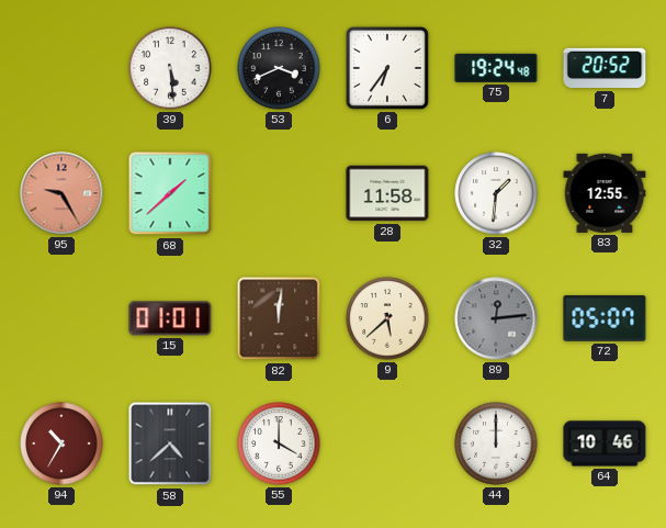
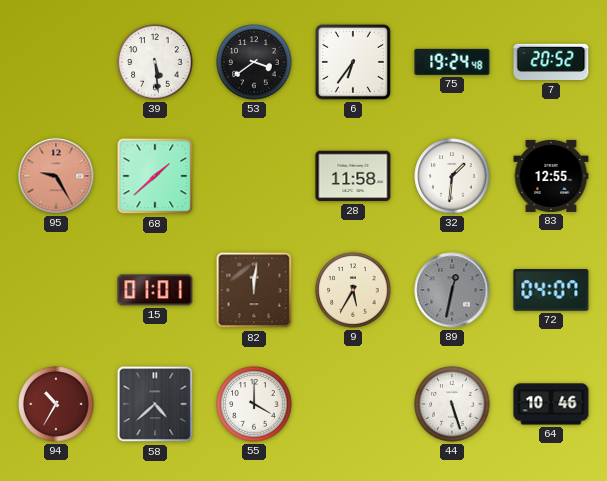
53: 3:41 -> 3:39 (254, 62)
9: 5:38 -> 5:35 (353, 290)
89: 12:14 -> 12:32 (452, 290)
72: 05:07 -> 04:07 (551, 290)
44: 12:00 -> 5:27 (452, 404)
